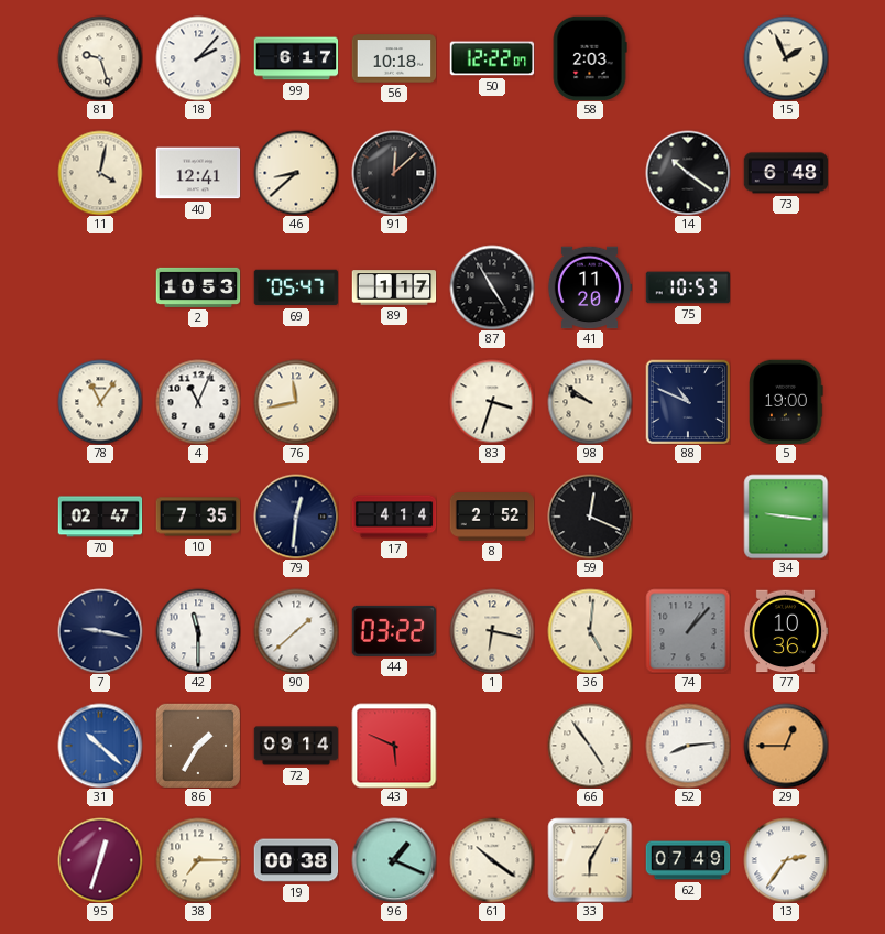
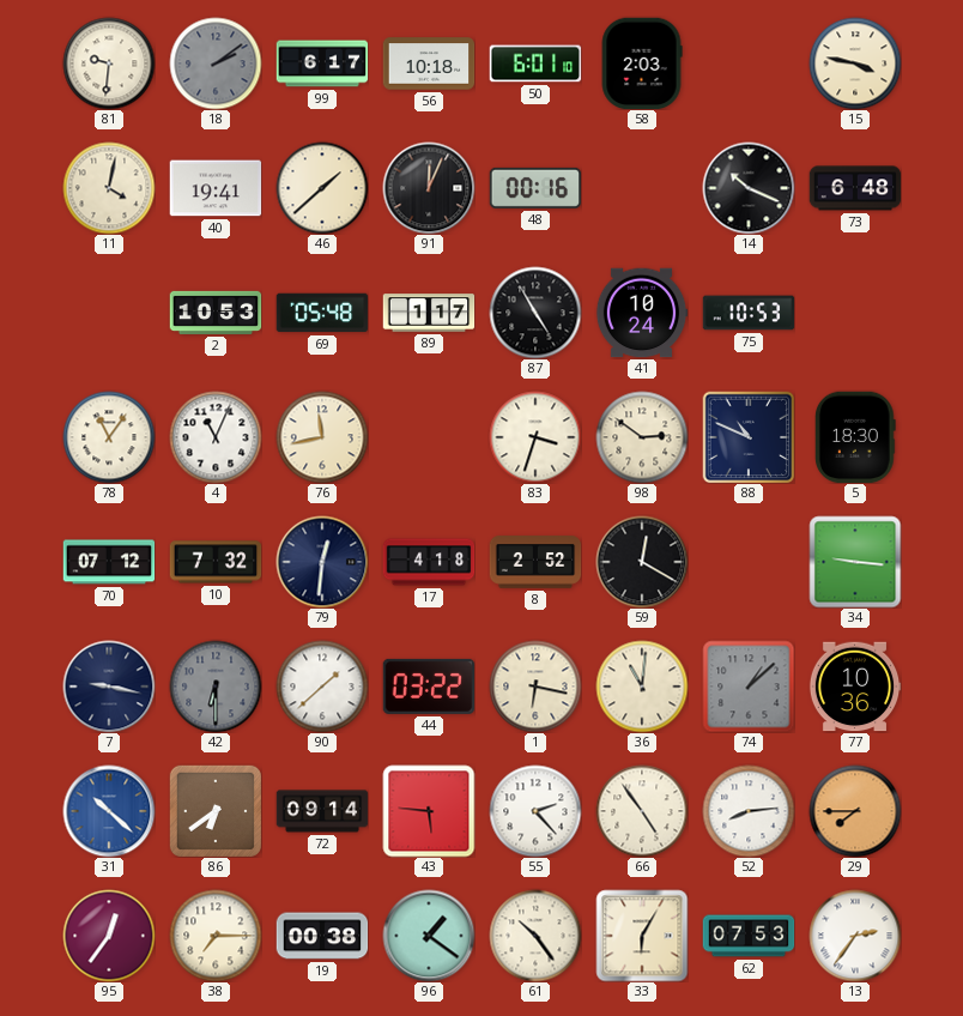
81: 9:27 -> 9:31 (109, 63)
18: 2:07 -> 2:09 (216, 63)
18 dial: white -> grey (216, 63)
50: 12:22 -> 6:01 (535, 63)
15: 1:56 -> 3:47 (855, 63)
40: 12:41 -> 19:41 (216, 188)
46: 8:38 -> 1:38 (322, 188)
91: 12:08 -> 12:04 (429, 188)
48: none -> 00:16 (535, 188)
14: 10:21 -> 10:19 (749, 188)
69: 05:47 -> 05:48 (322, 313)
41: 11:20 -> 10:24 (642, 313)
98: 9:51 -> 2:51 (642, 437)
5: 19:00 -> 18:30 (856, 437)
70: 02:47 -> 07:12 (109, 562)
10: 7:35 -> 7:32 (216, 562)
17: 4:14 -> 4:18 (429, 562)
59: 12:19 -> 12:20 (642, 562)
42: 11:30 -> 6:30 (216, 687)
42 dial: white -> grey (216, 687)
36: 5:01 -> 11:01 (642, 687)
74: 1:07 -> 1:08 (749, 687)
86: 1:35 -> 6:39 (216, 811)
43: 5:49 -> 5:46 (429, 811)
55: none -> 2:23 (535, 811)
29: 12:45 -> 7:45 (855, 811)
95: 12:33 -> 12:36 (109, 936)
96: 1:19 -> 1:21 (429, 936)
61: 10:21 -> 10:24 (535, 936)
62: 07:49 -> 07:53 (749, 936)
